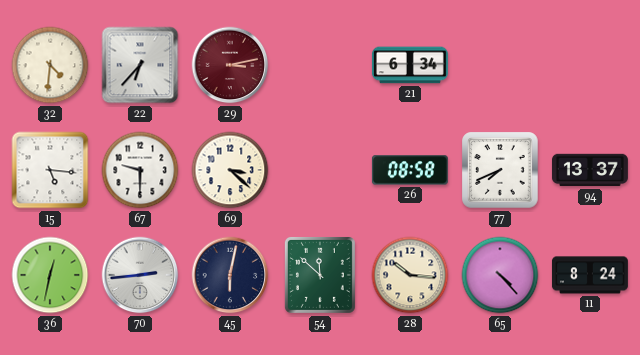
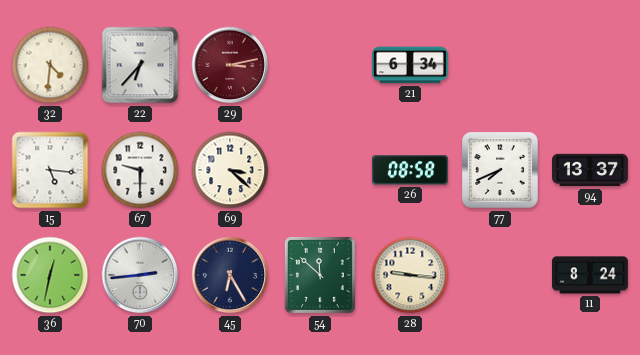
45: 6:02 -> 6:25 (230, 275)
28: 10:16 -> 9:16 (410, 275)
65: 4:23 -> none (500, 275)
